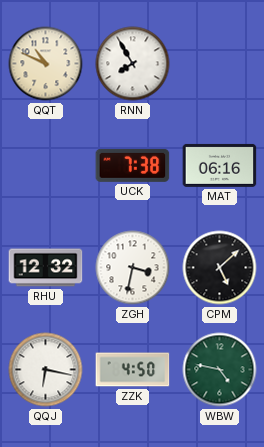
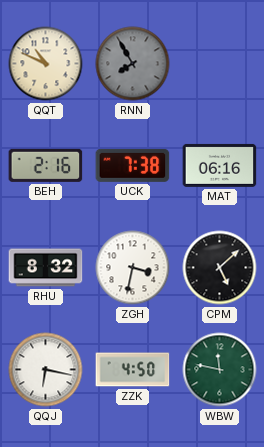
RNN dial: white -> grey (133, 64)
BEH: none -> 2:16 (46, 165)
RHU: 12:32 -> 8:32 (46, 268)
WBW: 4:47 -> 11:47 (220, 370)
